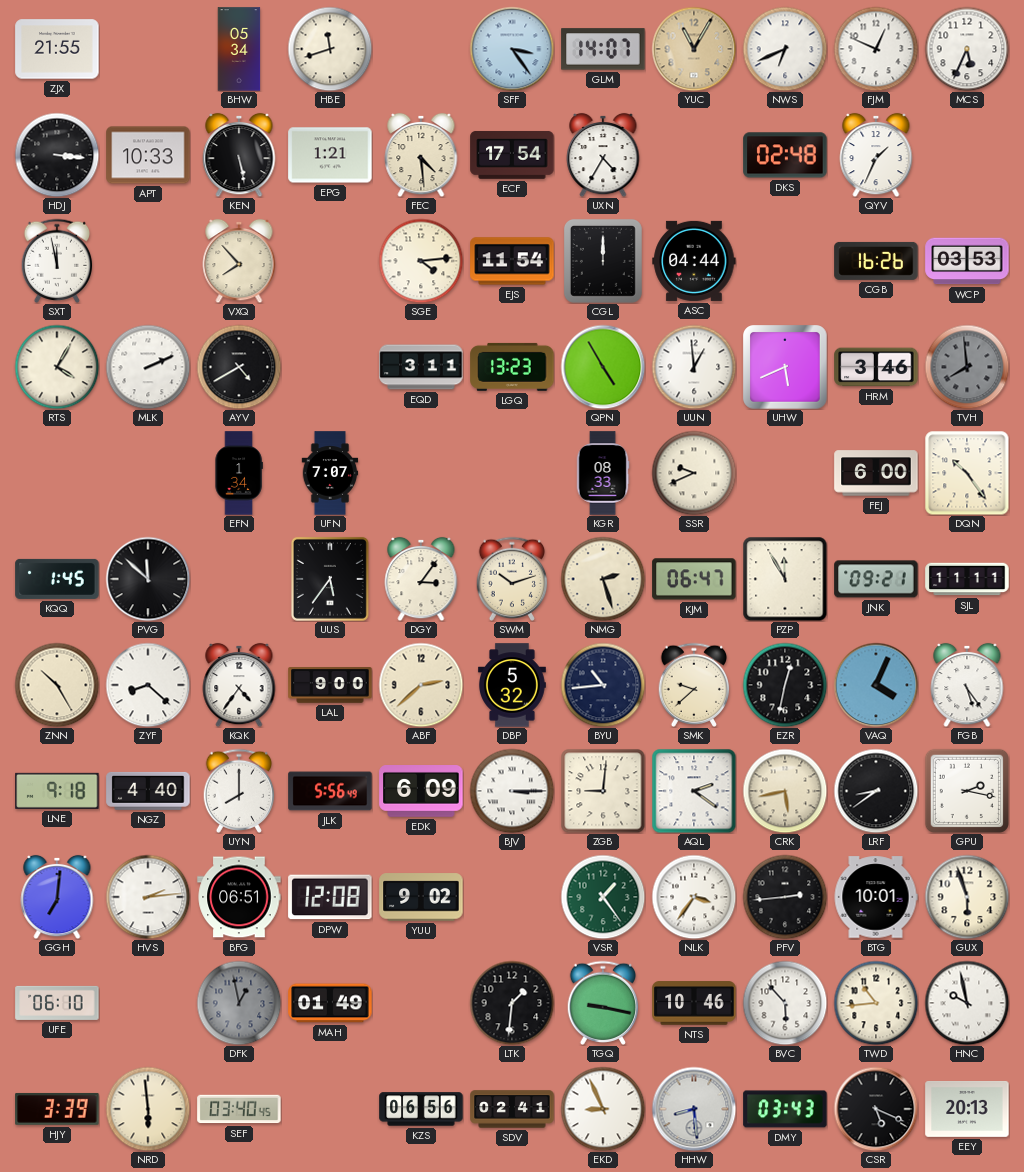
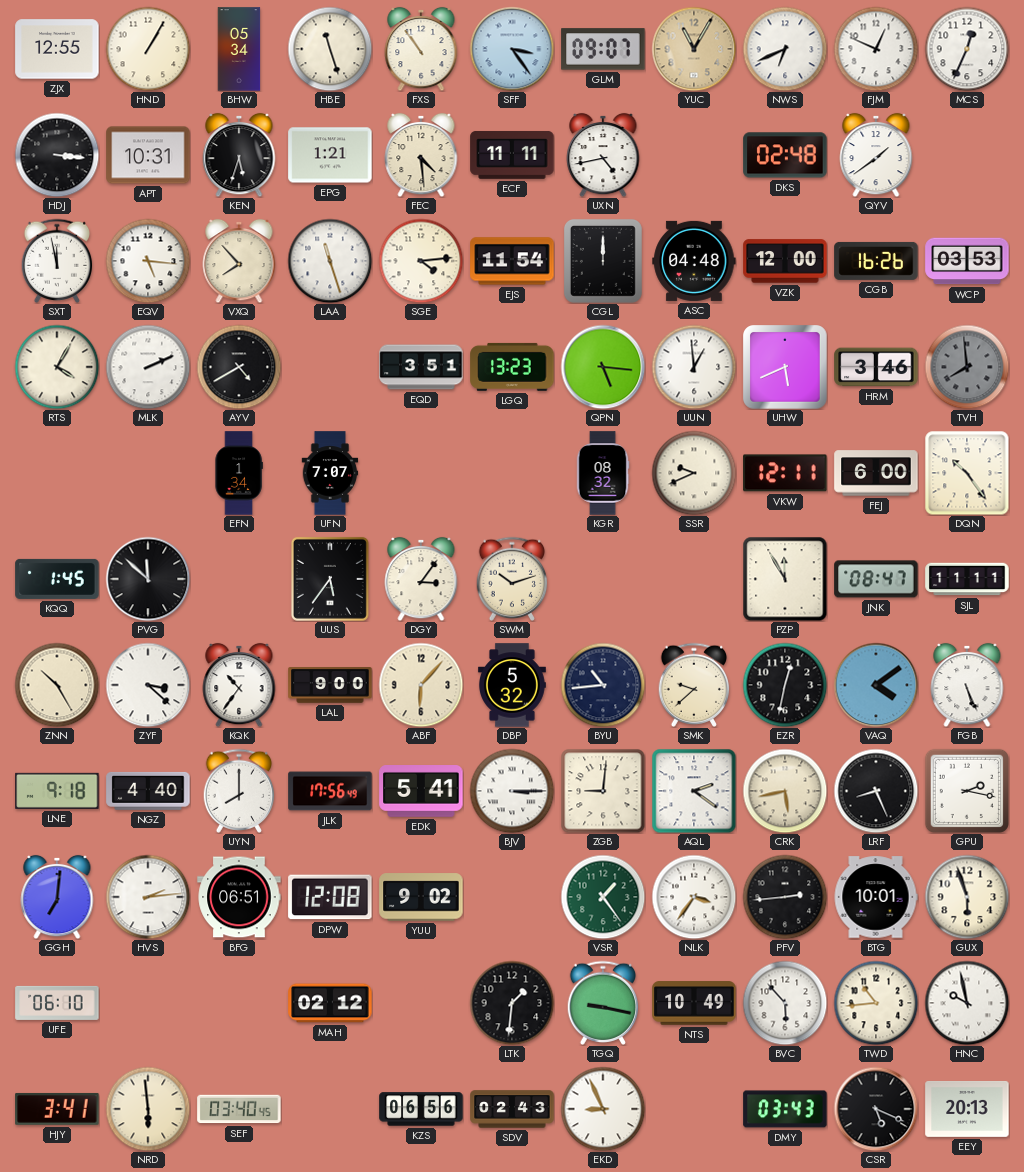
ZJX: 21:55 -> 12:55 (57, 49)
HND: none -> 1:05 (148, 49)
HBE: 11:42 -> 11:27 (330, 49)
FXS: none -> 10:54 (421, 49)
GLM: 14:07 -> 09:07 (603, 49)
MCS: 5:34 -> 12:34 (967, 49)
APT: 10:33 -> 10:31 (148, 155)
KEN: 5:28 -> 5:33 (239, 155)
ECF: 17:54 -> 11:11 (512, 155)
UXN: 4:35 -> 4:43 (603, 155)
QYV: 1:34 -> 1:39 (876, 155)
EQV: none -> 5:16 (148, 261)
LAA: none -> 11:27 (330, 261)
ASC: 04:44 -> 04:48 (694, 261)
VZK: none -> 12:00 (785, 261)
EQD: 3:11 -> 3:51 (421, 367)
QPN: 4:55 -> 5:16 (603, 367)
KGR: 08:33 -> 08:32 (603, 473)
VKW: none -> 12:11 (785, 473)
NMG: 2:27 -> none (603, 579)
KJM: 06:47 -> none (694, 579)
JNK: 09:21 -> 08:47 (876, 579)
ZYF: 8:22 -> 3:22 (148, 685)
KQK: 4:36 -> 10:36 (239, 685)
ABF: 2:38 -> 6:07 (421, 685)
VAQ: 4:04 -> 4:09 (876, 685)
FGB: 5:24 -> 5:26 (967, 685)
JLK: 5:56 -> 17:56 (330, 791)
EDK: 6:09 -> 5:41 (421, 792)
LRF: 8:39 -> 8:26 (876, 791)
DFK: 12:58 -> none (239, 1003)
MAH: 01:49 -> 02:12 (330, 1003)
NTS: 10:46 -> 10:49 (694, 1003)
HJY: 3:39 -> 3:41 (57, 1109)
SDV: 02:41 -> 02:43 (512, 1109)
HHW: 8:29 -> none (694, 1109)
